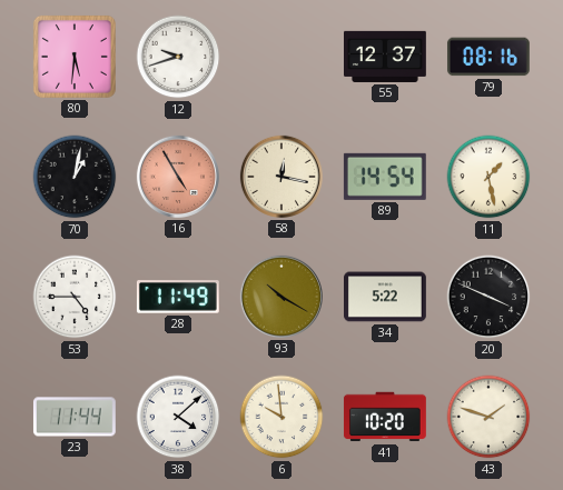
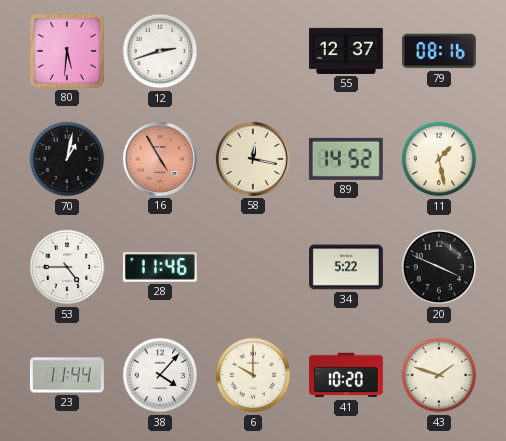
12: 9:42 -> 2:42 (160, 51)
89: 14:54 -> 14:52 (346, 159)
28: 11:49 -> 11:46 (160, 267)
93: 10:20 -> none (281, 297)
38: 4:08 -> 4:07 (160, 375)
6: 9:59 -> 10:00 (253, 375)
